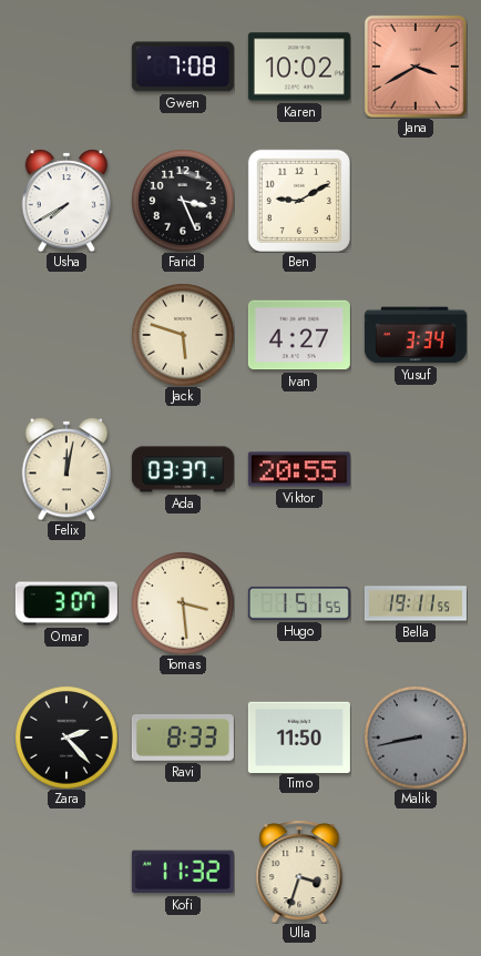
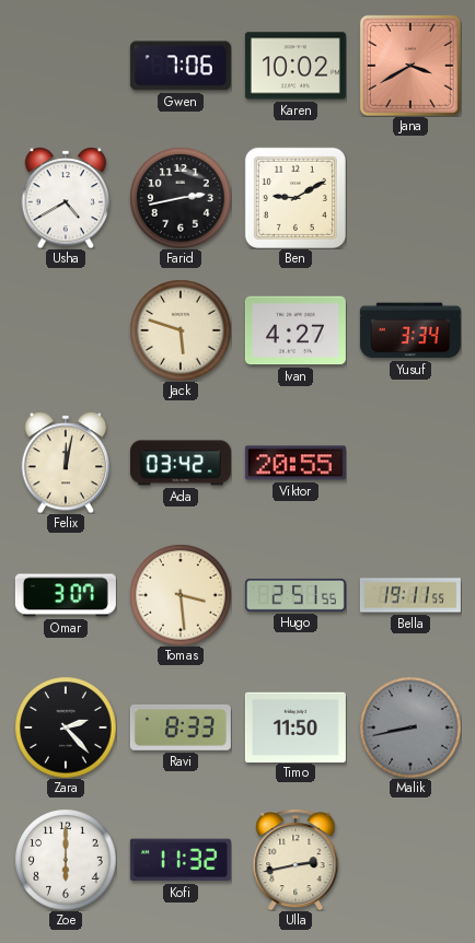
Gwen: 7:08 -> 7:06 (181, 66)
Usha: 7:40 -> 4:40 (66, 198)
Farid: 3:26 -> 2:43 (181, 198)
Ada: 03:37 -> 03:42 (181, 463)
Hugo: 1:51 -> 2:51 (296, 595)
Zoe: none -> 6:00 (66, 860)
Ulla: 3:33 -> 2:43 (296, 860)
